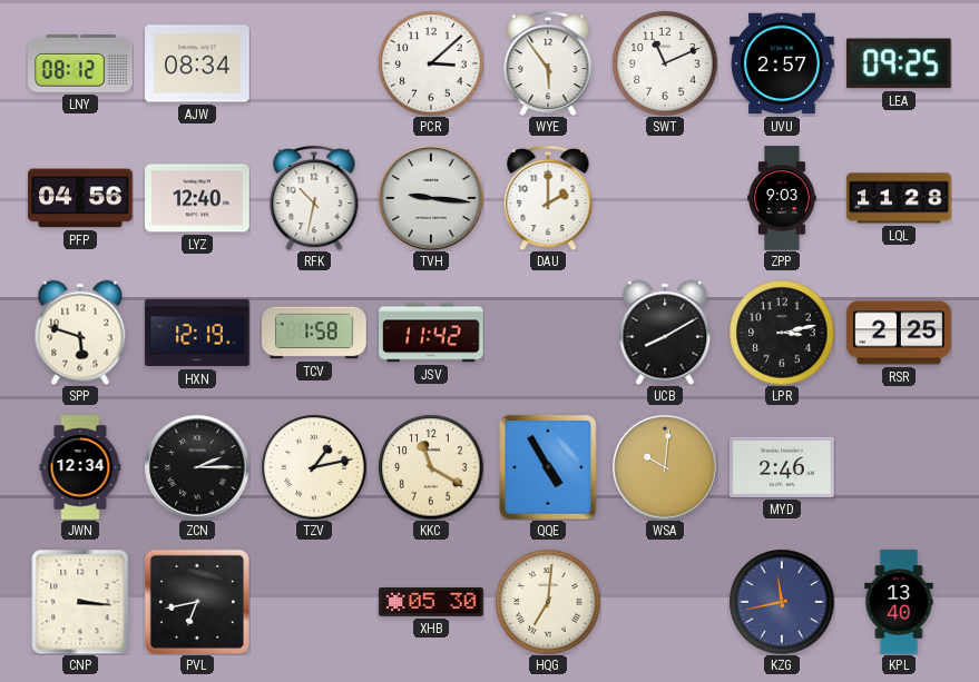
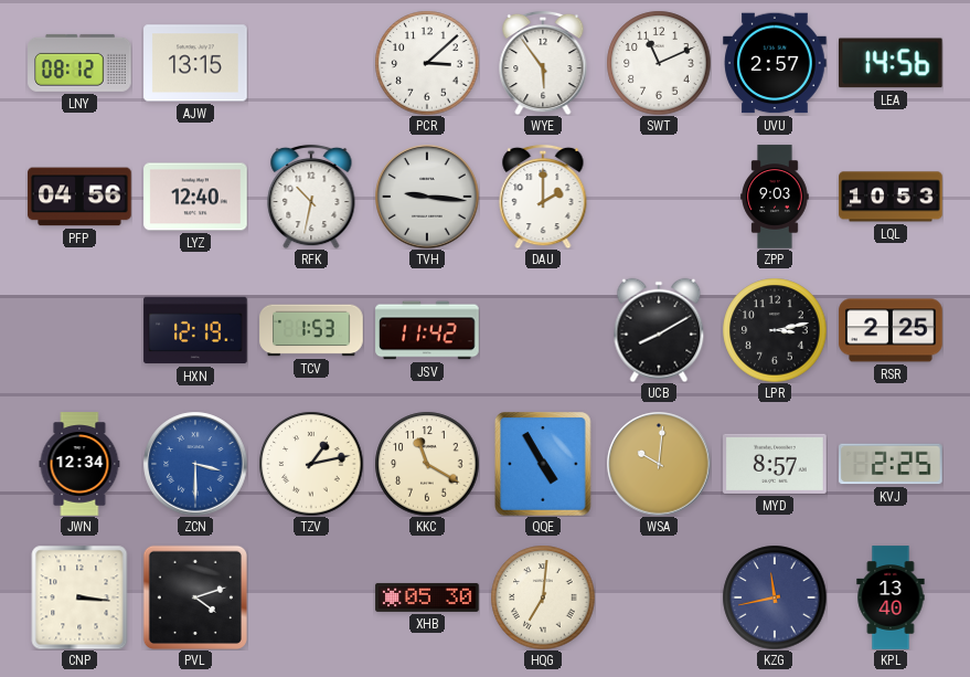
AJW: 08:34 -> 13:15 (195, 63)
LEA: 09:25 -> 14:56 (891, 63)
LQL: 11:28 -> 10:53 (891, 197)
SPP: 5:48 -> none (80, 333)
TCV: 1:58 -> 1:53 (311, 330)
ZCN: 2:15 -> 3:30 (195, 464)
ZCN dial: black -> blue (195, 464)
MYD: 2:46 -> 8:57 (775, 464)
KVJ: none -> 2:25 (891, 464)
PVL: 6:43 -> 4:12 (194, 596)
